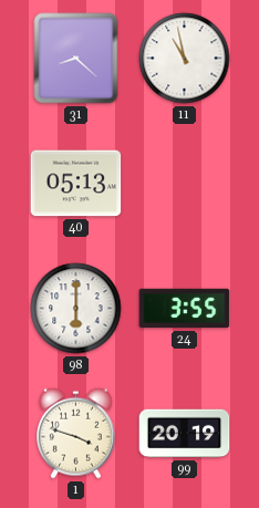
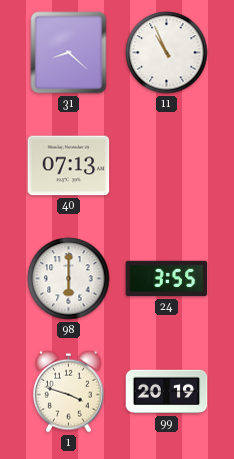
11: 10:58 -> 10:56 (167, 53)
40: 05:13 -> 07:13 (69, 166)
